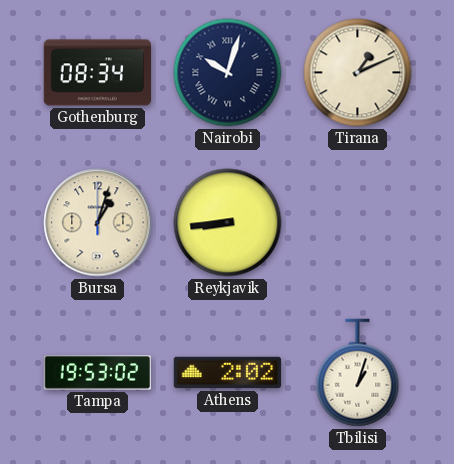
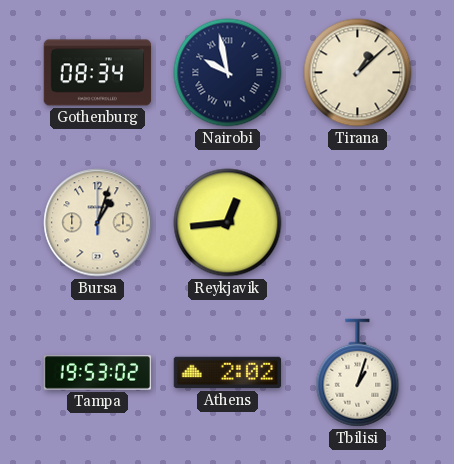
Nairobi: 10:03 -> 9:58 (228, 73)
Tirana: 1:11 -> 1:08 (358, 73)
Reykjavik: 8:44 -> 12:44 (228, 223)
